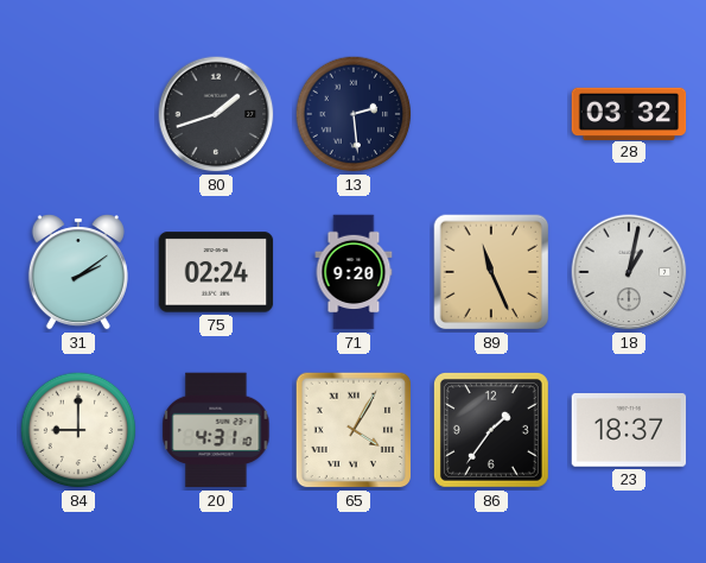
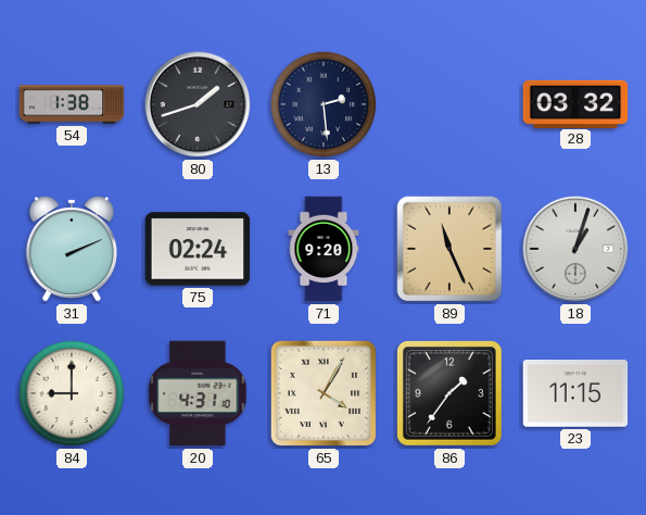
54: none -> 1:38 (72, 104)
31: 2:09 -> 2:11 (72, 250)
18: 1:02 -> 1:03 (575, 249)
23: 18:37 -> 11:15 (575, 393)
